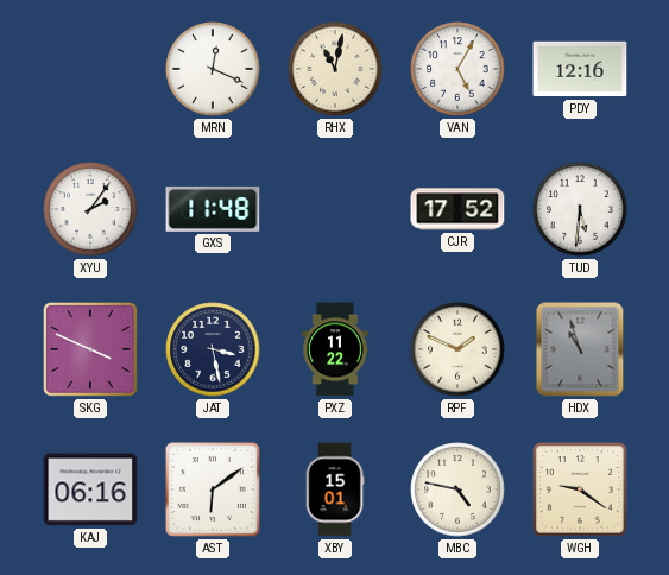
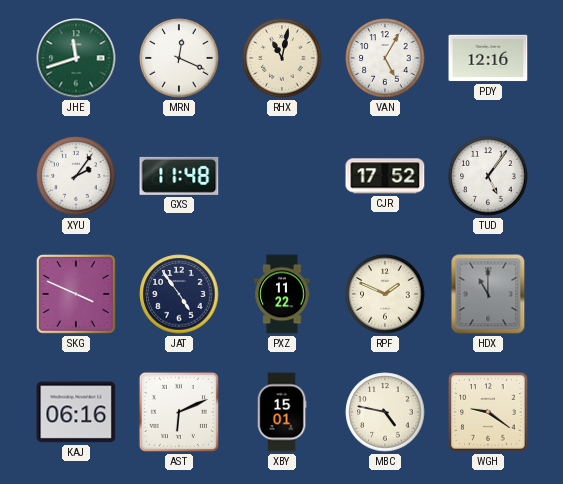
JHE: none -> 11:42 (76, 58)
TUD: 5:31 -> 5:06 (488, 176)
JAT: 3:28 -> 4:54 (179, 294)
HDX: 10:57 -> 11:00 (488, 294)
AST: 6:09 -> 6:11 (179, 412)
